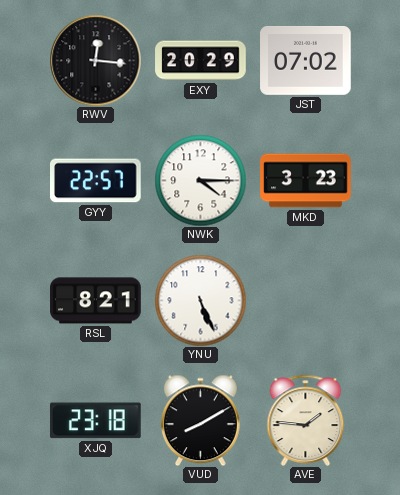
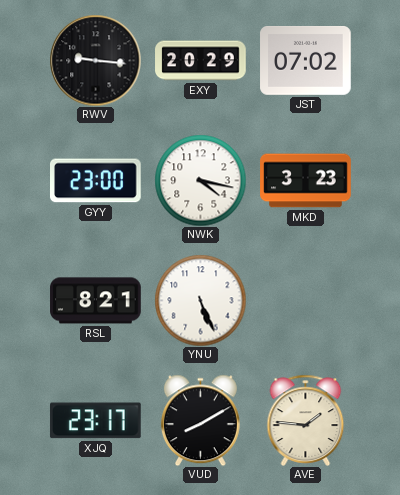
RWV: 12:16 -> 9:16 (95, 60)
GYY: 22:57 -> 23:00 (96, 181)
NWK: 4:15 -> 4:17 (200, 180)
XJQ: 23:18 -> 23:17 (95, 421)
